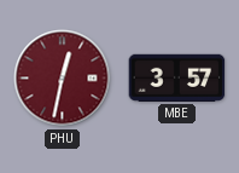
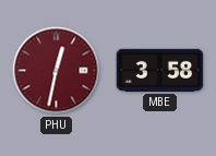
MBE: 3:57 -> 3:58 (160, 70)
